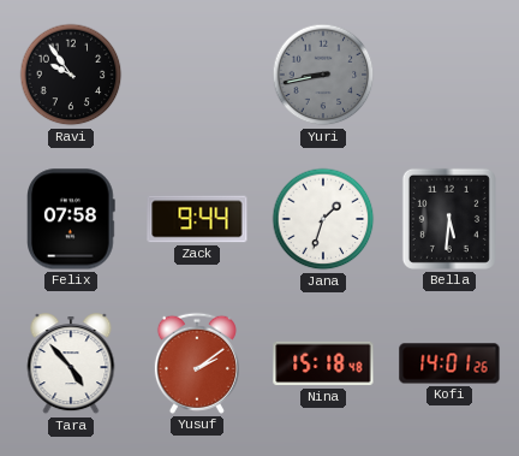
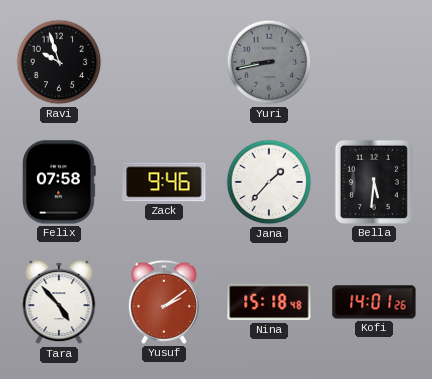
Ravi: 9:54 -> 9:57 (59, 62)
Zack: 9:44 -> 9:46 (164, 182)
Jana: 1:33 -> 1:37 (269, 182)
